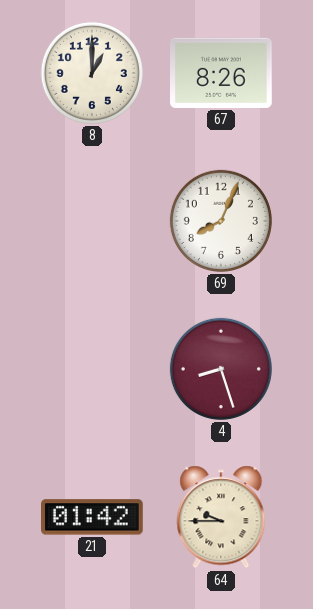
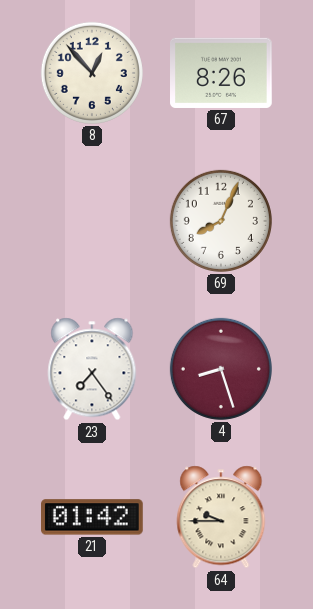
8: 1:00 -> 12:53 (92, 73)
23: none -> 7:24 (92, 369)
